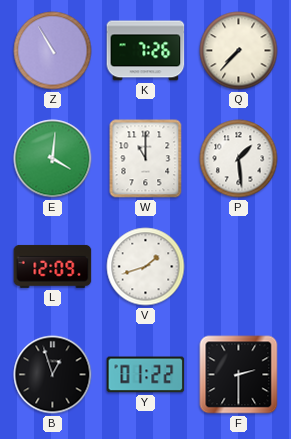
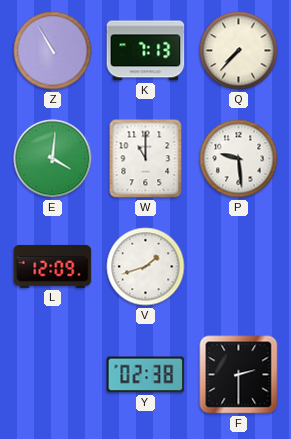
K: 7:26 -> 7:13 (146, 51)
P: 1:29 -> 9:29 (239, 159)
B: 12:57 -> none (53, 375)
Y: 01:22 -> 02:38 (146, 375)
